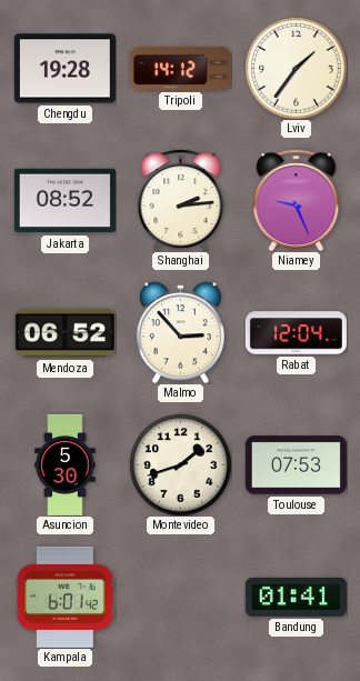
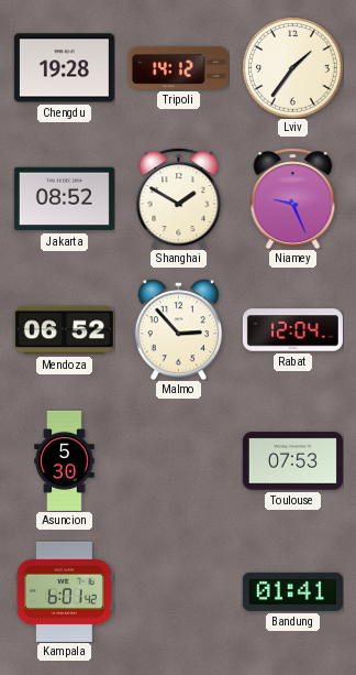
Shanghai: 2:14 -> 1:50 (179, 198)
Montevideo: 1:42 -> none (180, 464)
